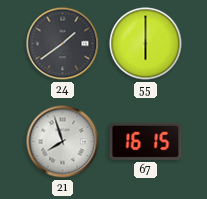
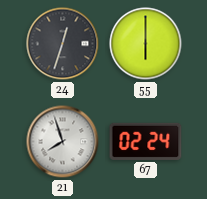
24: 1:39 -> 12:33 (63, 44)
67: 16:15 -> 02:24 (146, 141)
